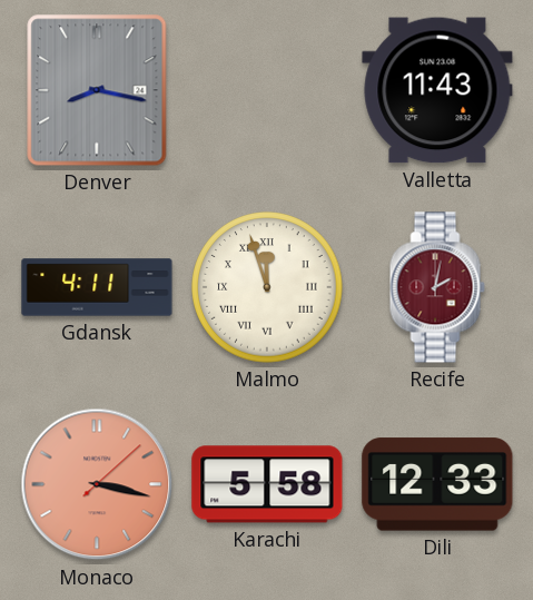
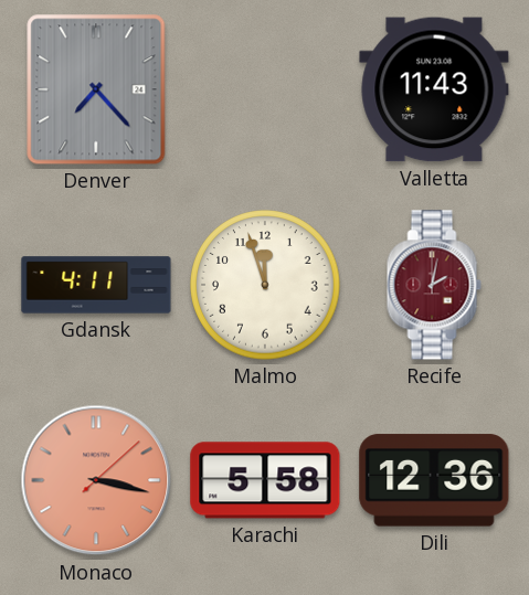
Denver: 8:17 -> 7:23 (96, 89)
Malmo numerals: Roman -> Arabic (265, 285)
Dili: 12:33 -> 12:36 (434, 480)
